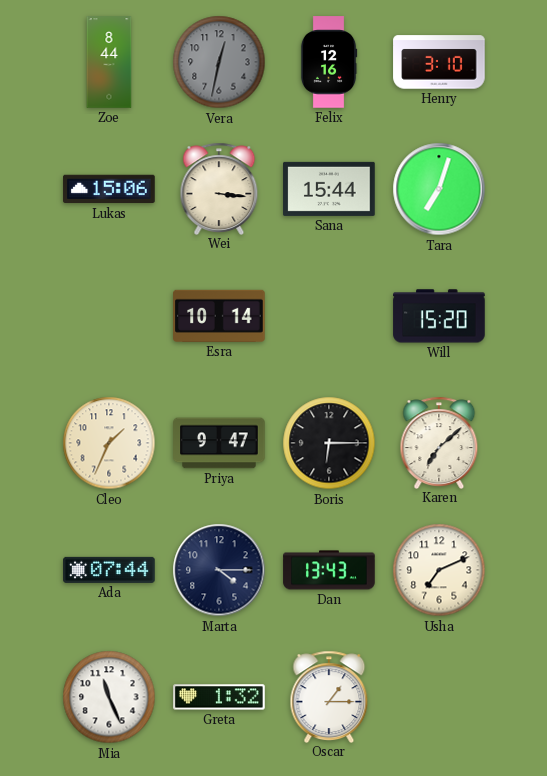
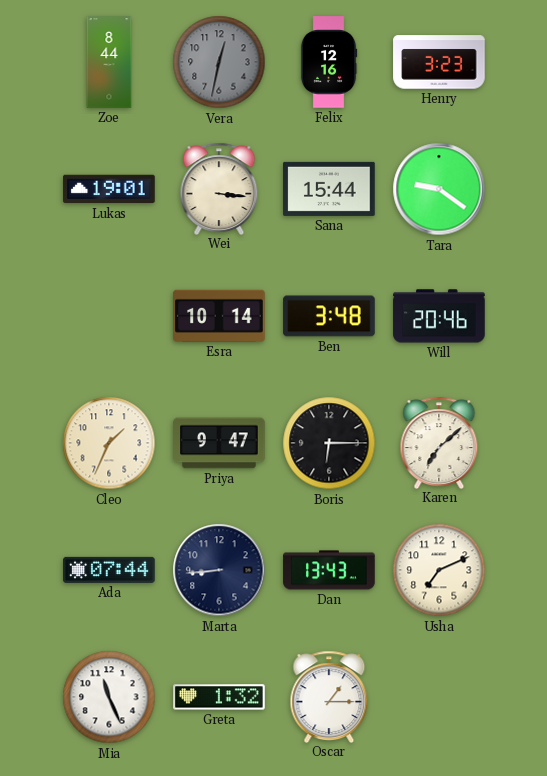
Henry: 3:10 -> 3:23 (439, 62)
Lukas: 15:06 -> 19:01 (109, 189)
Tara: 7:03 -> 9:21 (439, 189)
Ben: none -> 3:48 (329, 316)
Will: 15:20 -> 20:46 (439, 316)
Marta: 4:15 -> 8:44 (219, 570)
